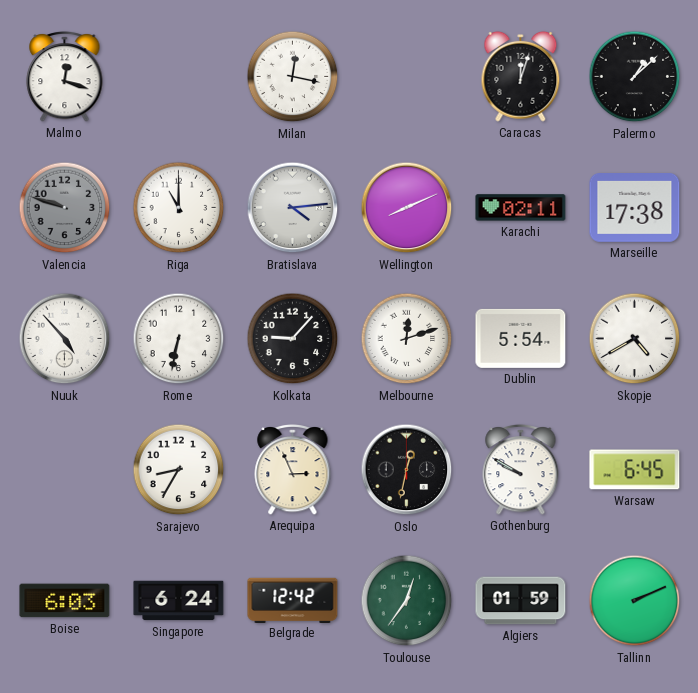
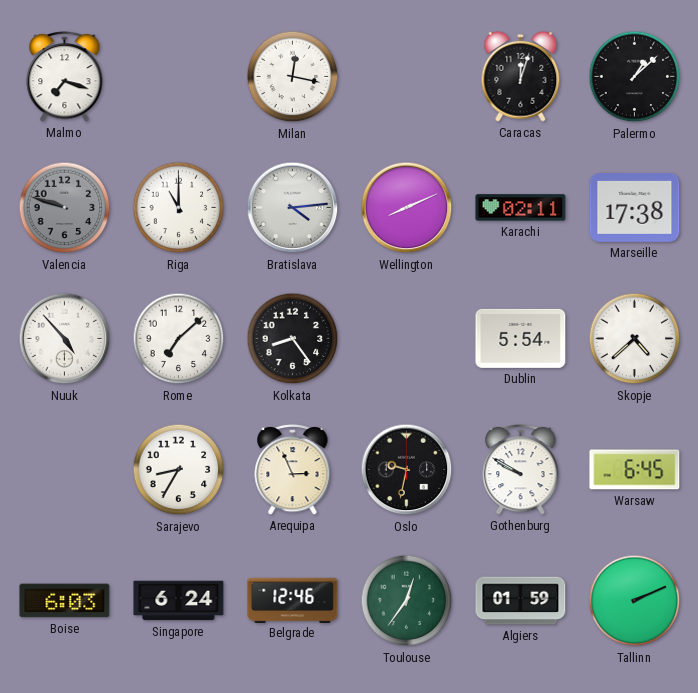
Malmo: 12:18 -> 7:18 (65, 76)
Rome: 6:32 -> 7:08 (179, 339)
Kolkata: 9:07 -> 8:24 (293, 339)
Melbourne: 12:12 -> none (407, 339)
Skopje: 4:40 -> 4:38 (635, 339)
Oslo: 12:32 -> 9:32 (407, 470)
Belgrade: 12:42 -> 12:46 (293, 600)
